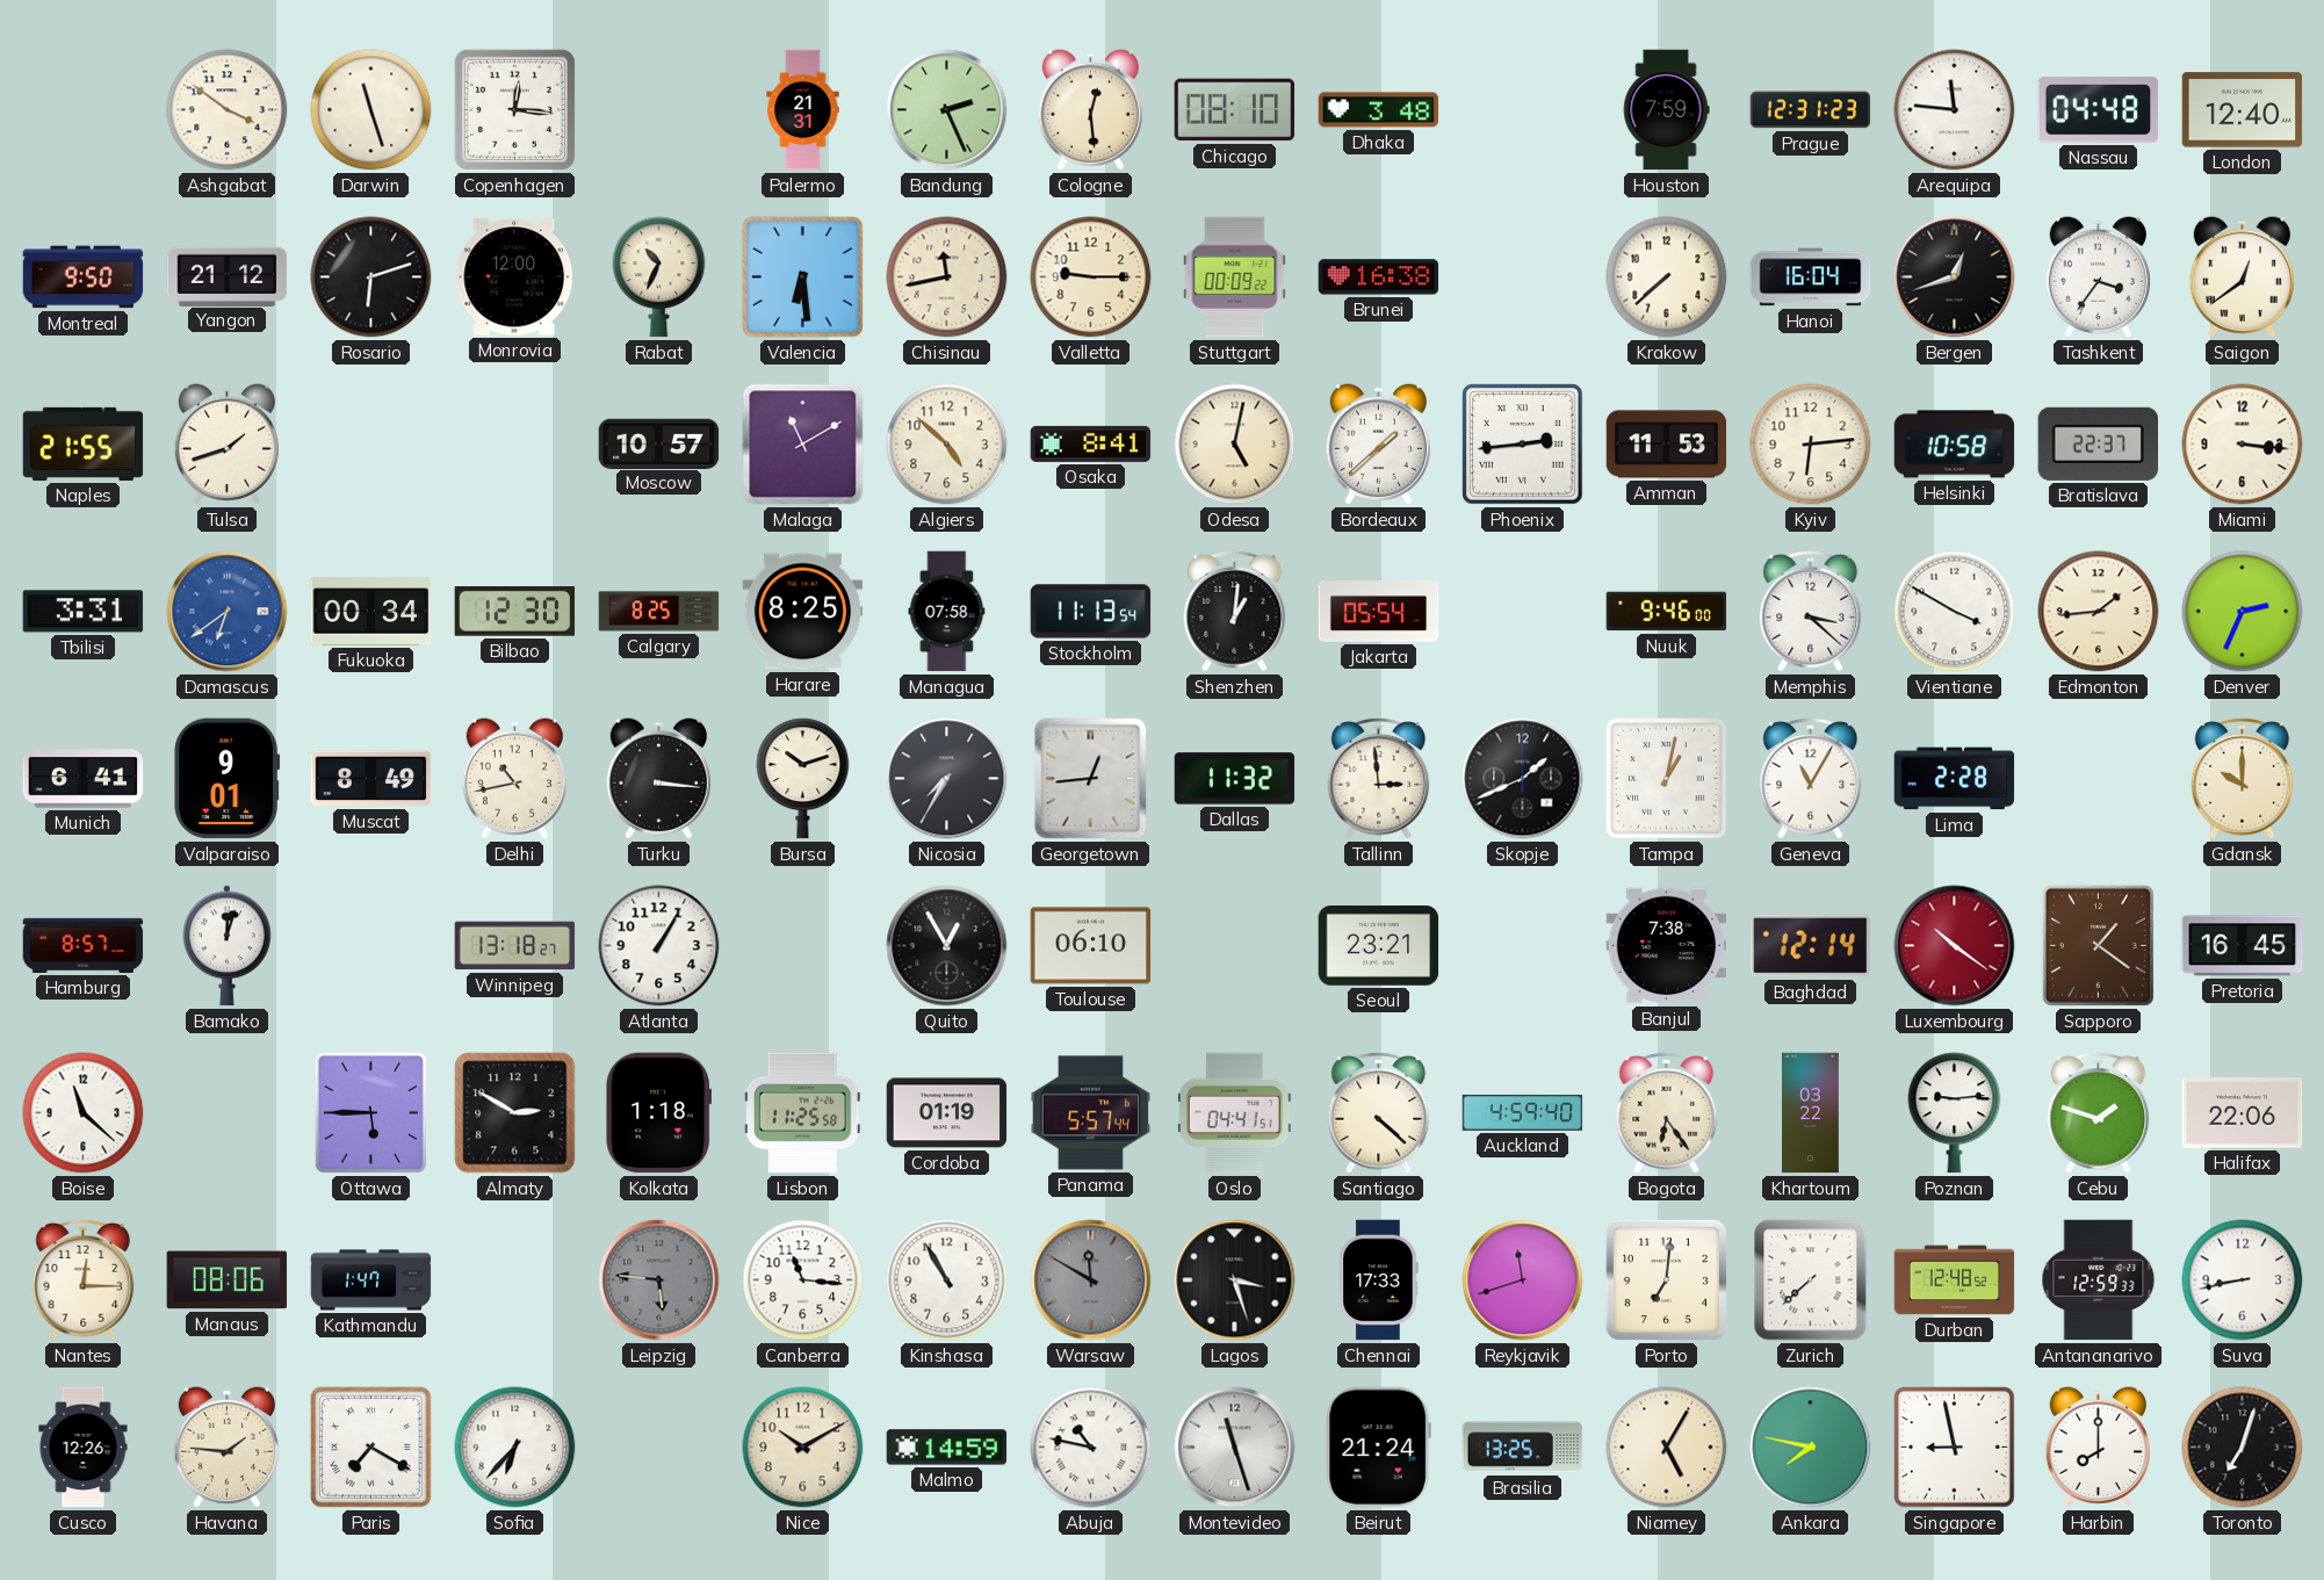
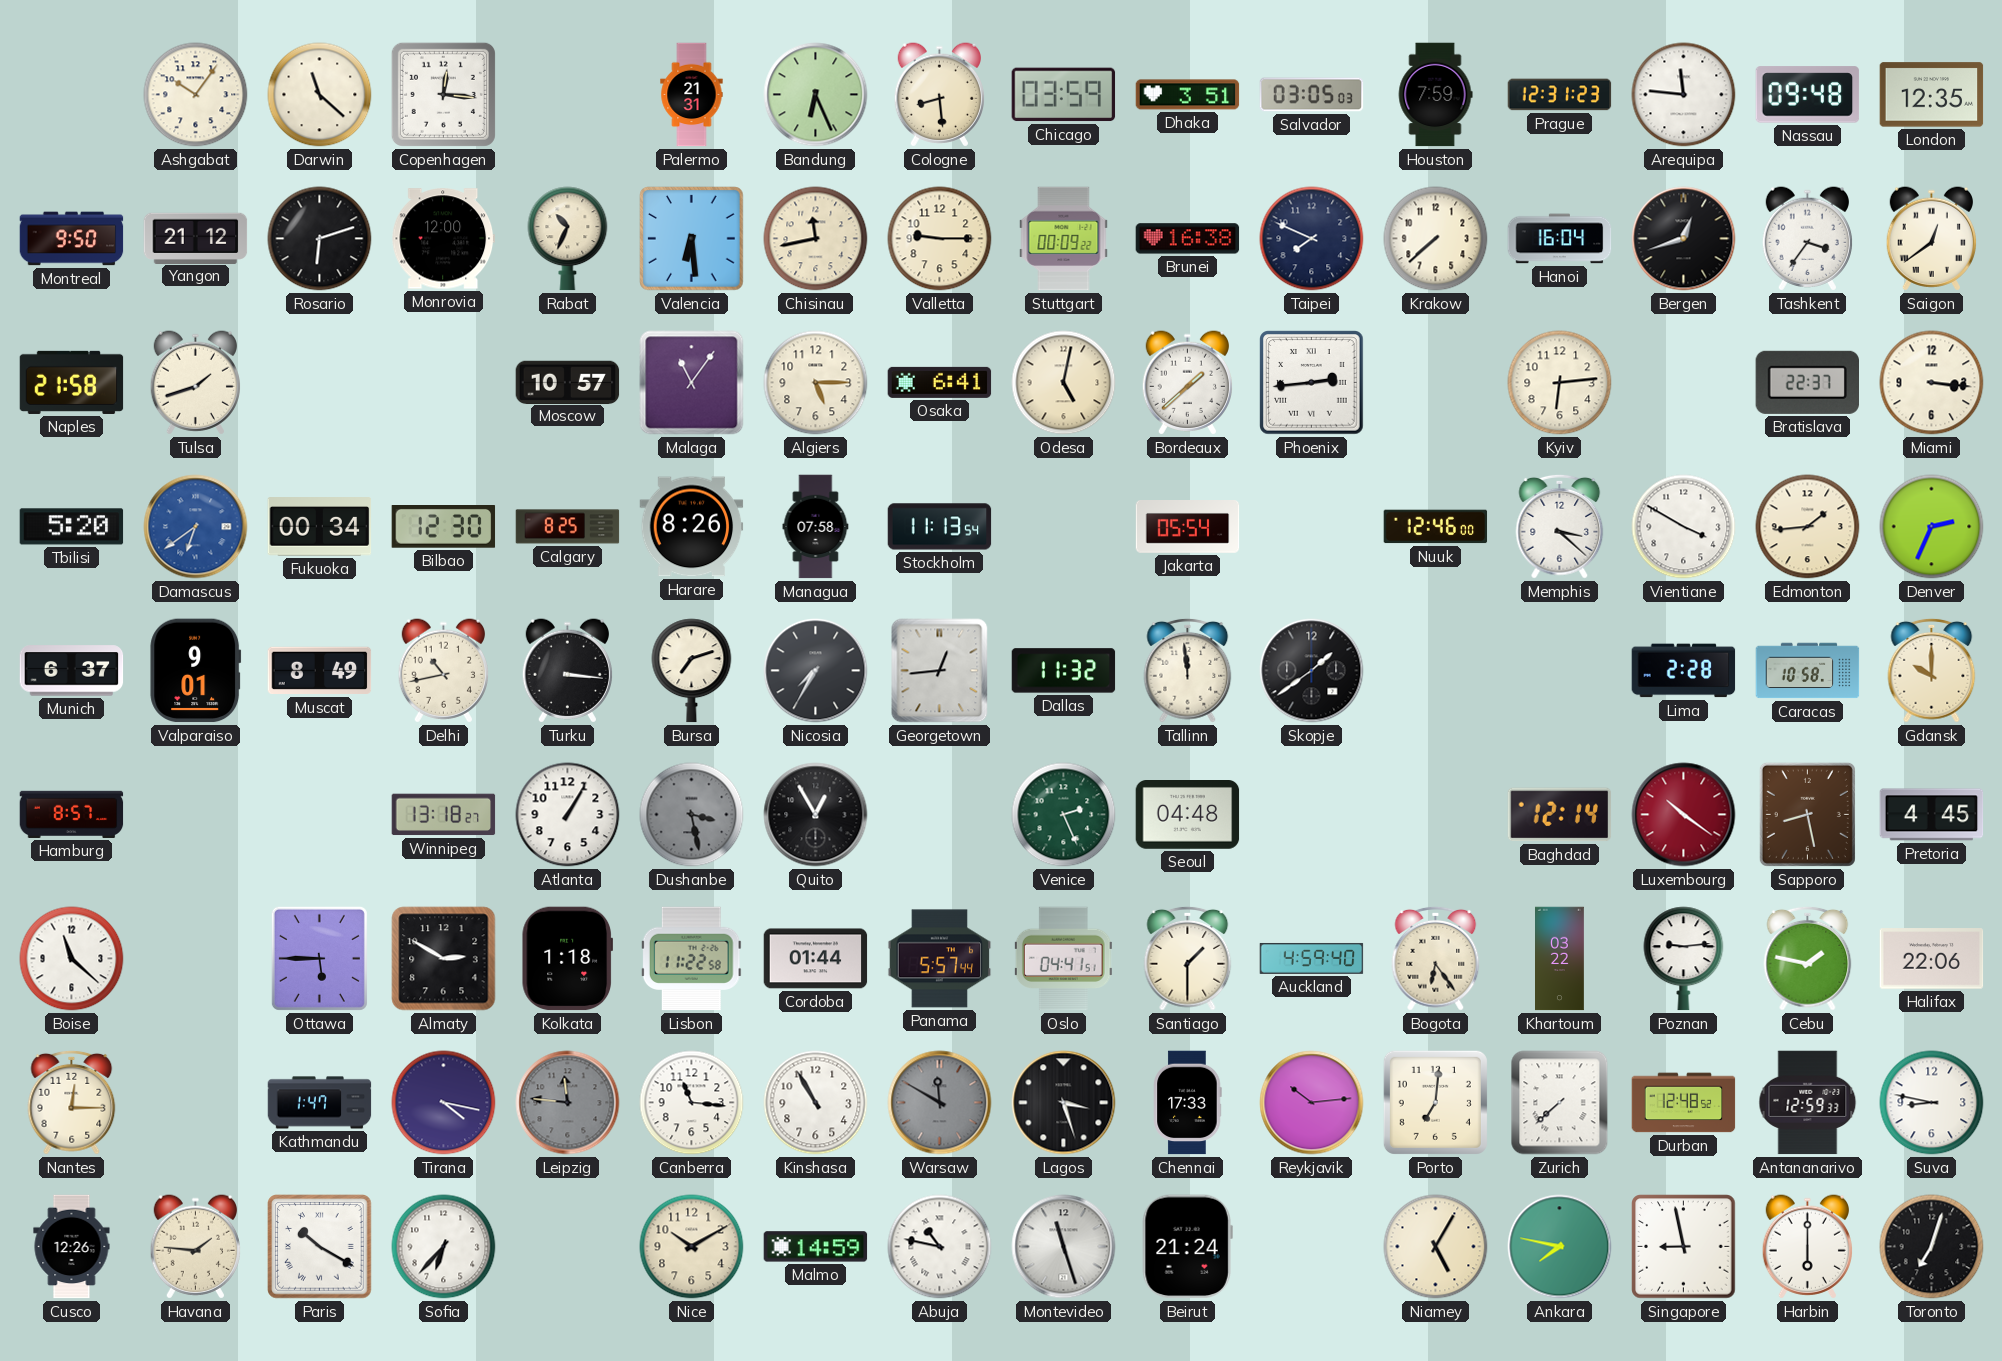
Ashgabat: 3:51 -> 10:06 (196, 95)
Darwin: 11:27 -> 11:22 (320, 95)
Bandung: 2:26 -> 6:26 (816, 95)
Cologne: 12:29 -> 8:29 (939, 95)
Chicago: 08:10 -> 03:59 (1064, 95)
Dhaka: 3:48 -> 3:51 (1188, 95)
Salvador: none -> 03:05 (1312, 95)
Nassau: 04:48 -> 09:48 (1808, 95)
London: 12:40 -> 12:35 (1932, 95)
Taipei: none -> 7:49 (1312, 239)
Naples: 21:55 -> 21:58 (72, 382)
Malaga: 11:10 -> 11:06 (692, 383)
Algiers: 4:52 -> 5:15 (816, 383)
Osaka: 8:41 -> 6:41 (940, 382)
Amman: 11:53 -> none (1667, 445)
Helsinki: 10:58 -> none (1955, 445)
Tbilisi: 3:31 -> 5:20 (72, 527)
Harare: 8:25 -> 8:26 (692, 527)
Shenzhen: 1:01 -> none (1235, 611)
Nuuk: 9:46 -> 12:46 (1436, 527)
Munich: 6:41 -> 6:37 (72, 671)
Bursa: 10:12 -> 7:12 (692, 671)
Tallinn: 2:59 -> 11:59 (1188, 670)
Skopje: 1:41 -> 1:39 (1312, 671)
Tampa: 1:02 -> none (1667, 779)
Geneva: 11:05 -> none (1811, 778)
Caracas: none -> 10:58 (1808, 671)
Bamako: 12:03 -> none (228, 946)
Dushanbe: none -> 3:28 (692, 815)
Toulouse: 06:10 -> none (1091, 946)
Venice: none -> 2:26 (1064, 815)
Seoul: 23:21 -> 04:48 (1188, 815)
Banjul: 7:38 -> none (1667, 946)
Sapporo: 1:21 -> 8:28 (1807, 814)
Pretoria: 16:45 -> 4:45 (1932, 815)
Lisbon: 11:25 -> 11:22 (691, 959)
Cordoba: 01:19 -> 01:44 (816, 959)
Santiago: 4:22 -> 1:30 (1188, 958)
Cebu: 1:48 -> 1:47 (1808, 958)
Manaus: 08:06 -> none (228, 1280)
Tirana: none -> 4:17 (444, 1103)
Leipzig: 5:46 -> 11:46 (568, 1103)
Reykjavik: 11:42 -> 10:14 (1312, 1103)
Suva: 8:43 -> 8:47 (1932, 1103)
Paris: 7:20 -> 10:20 (320, 1247)
Brasilia: 13:25 -> none (1523, 1448)
Harbin: 8:00 -> 6:00 (1807, 1247)
